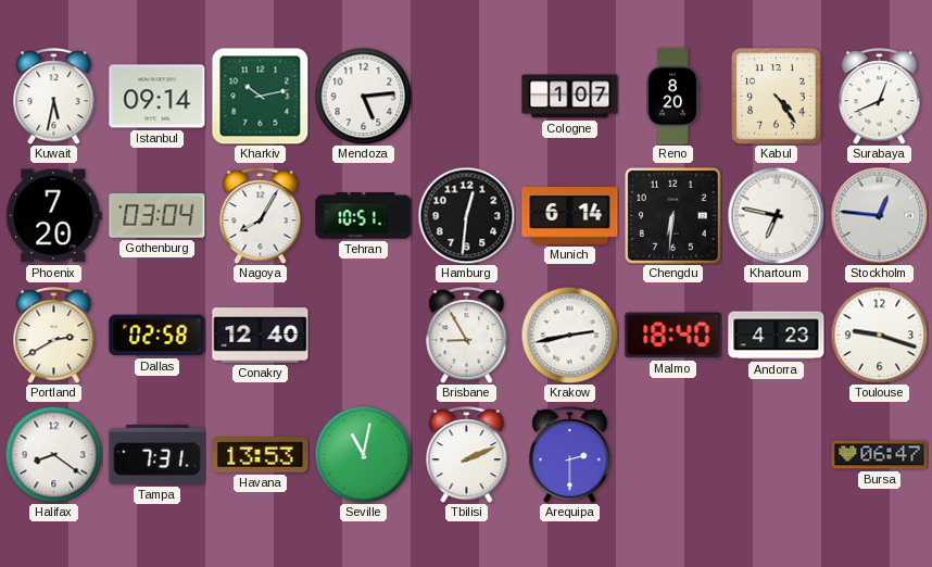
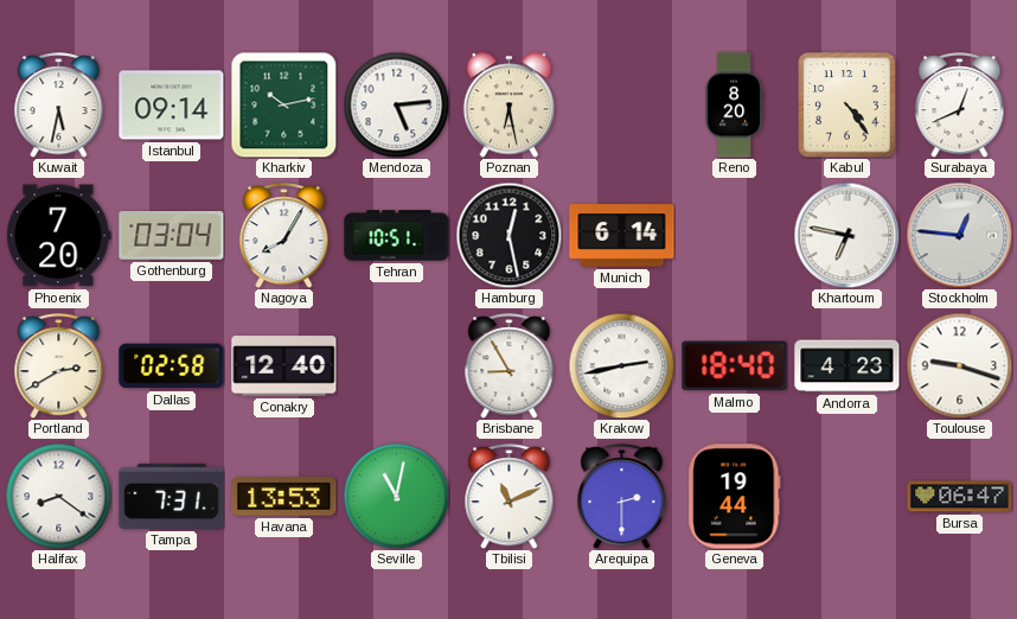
Poznan: none -> 6:28 (510, 106)
Cologne: 1:07 -> none (570, 97)
Hamburg: 12:31 -> 12:28 (509, 235)
Chengdu: 6:31 -> none (673, 216)
Tbilisi: 2:11 -> 11:11 (510, 497)
Geneva: none -> 19:44 (735, 497)
